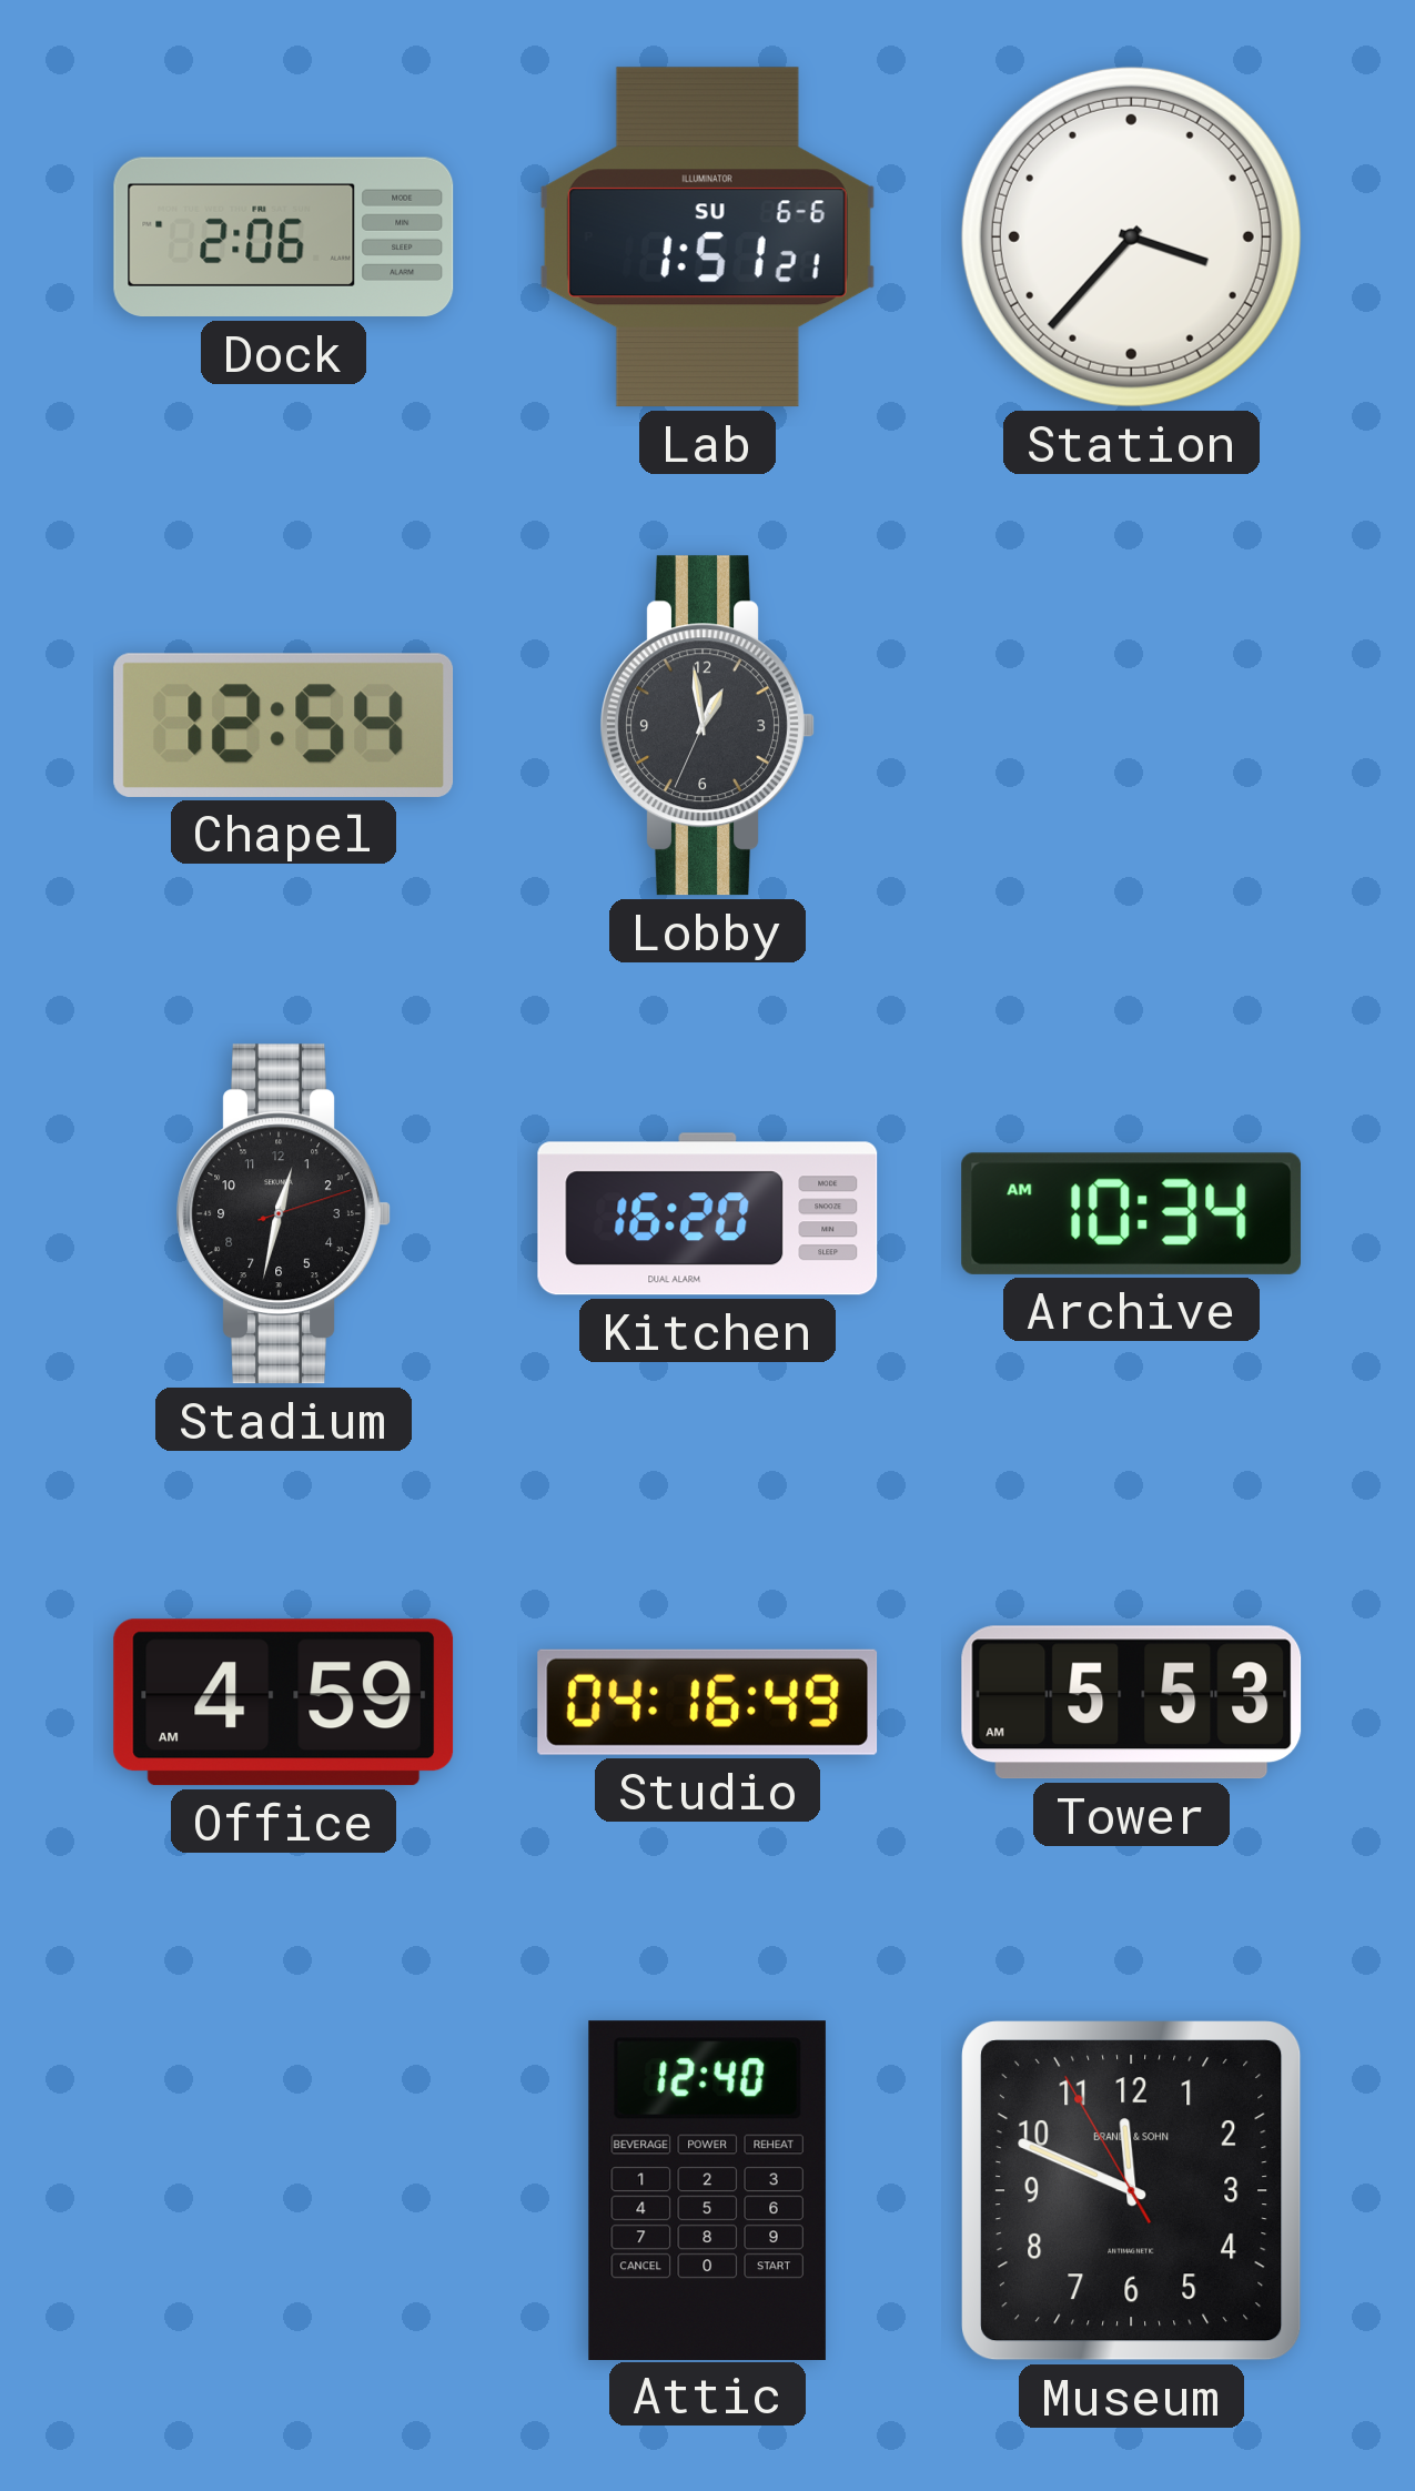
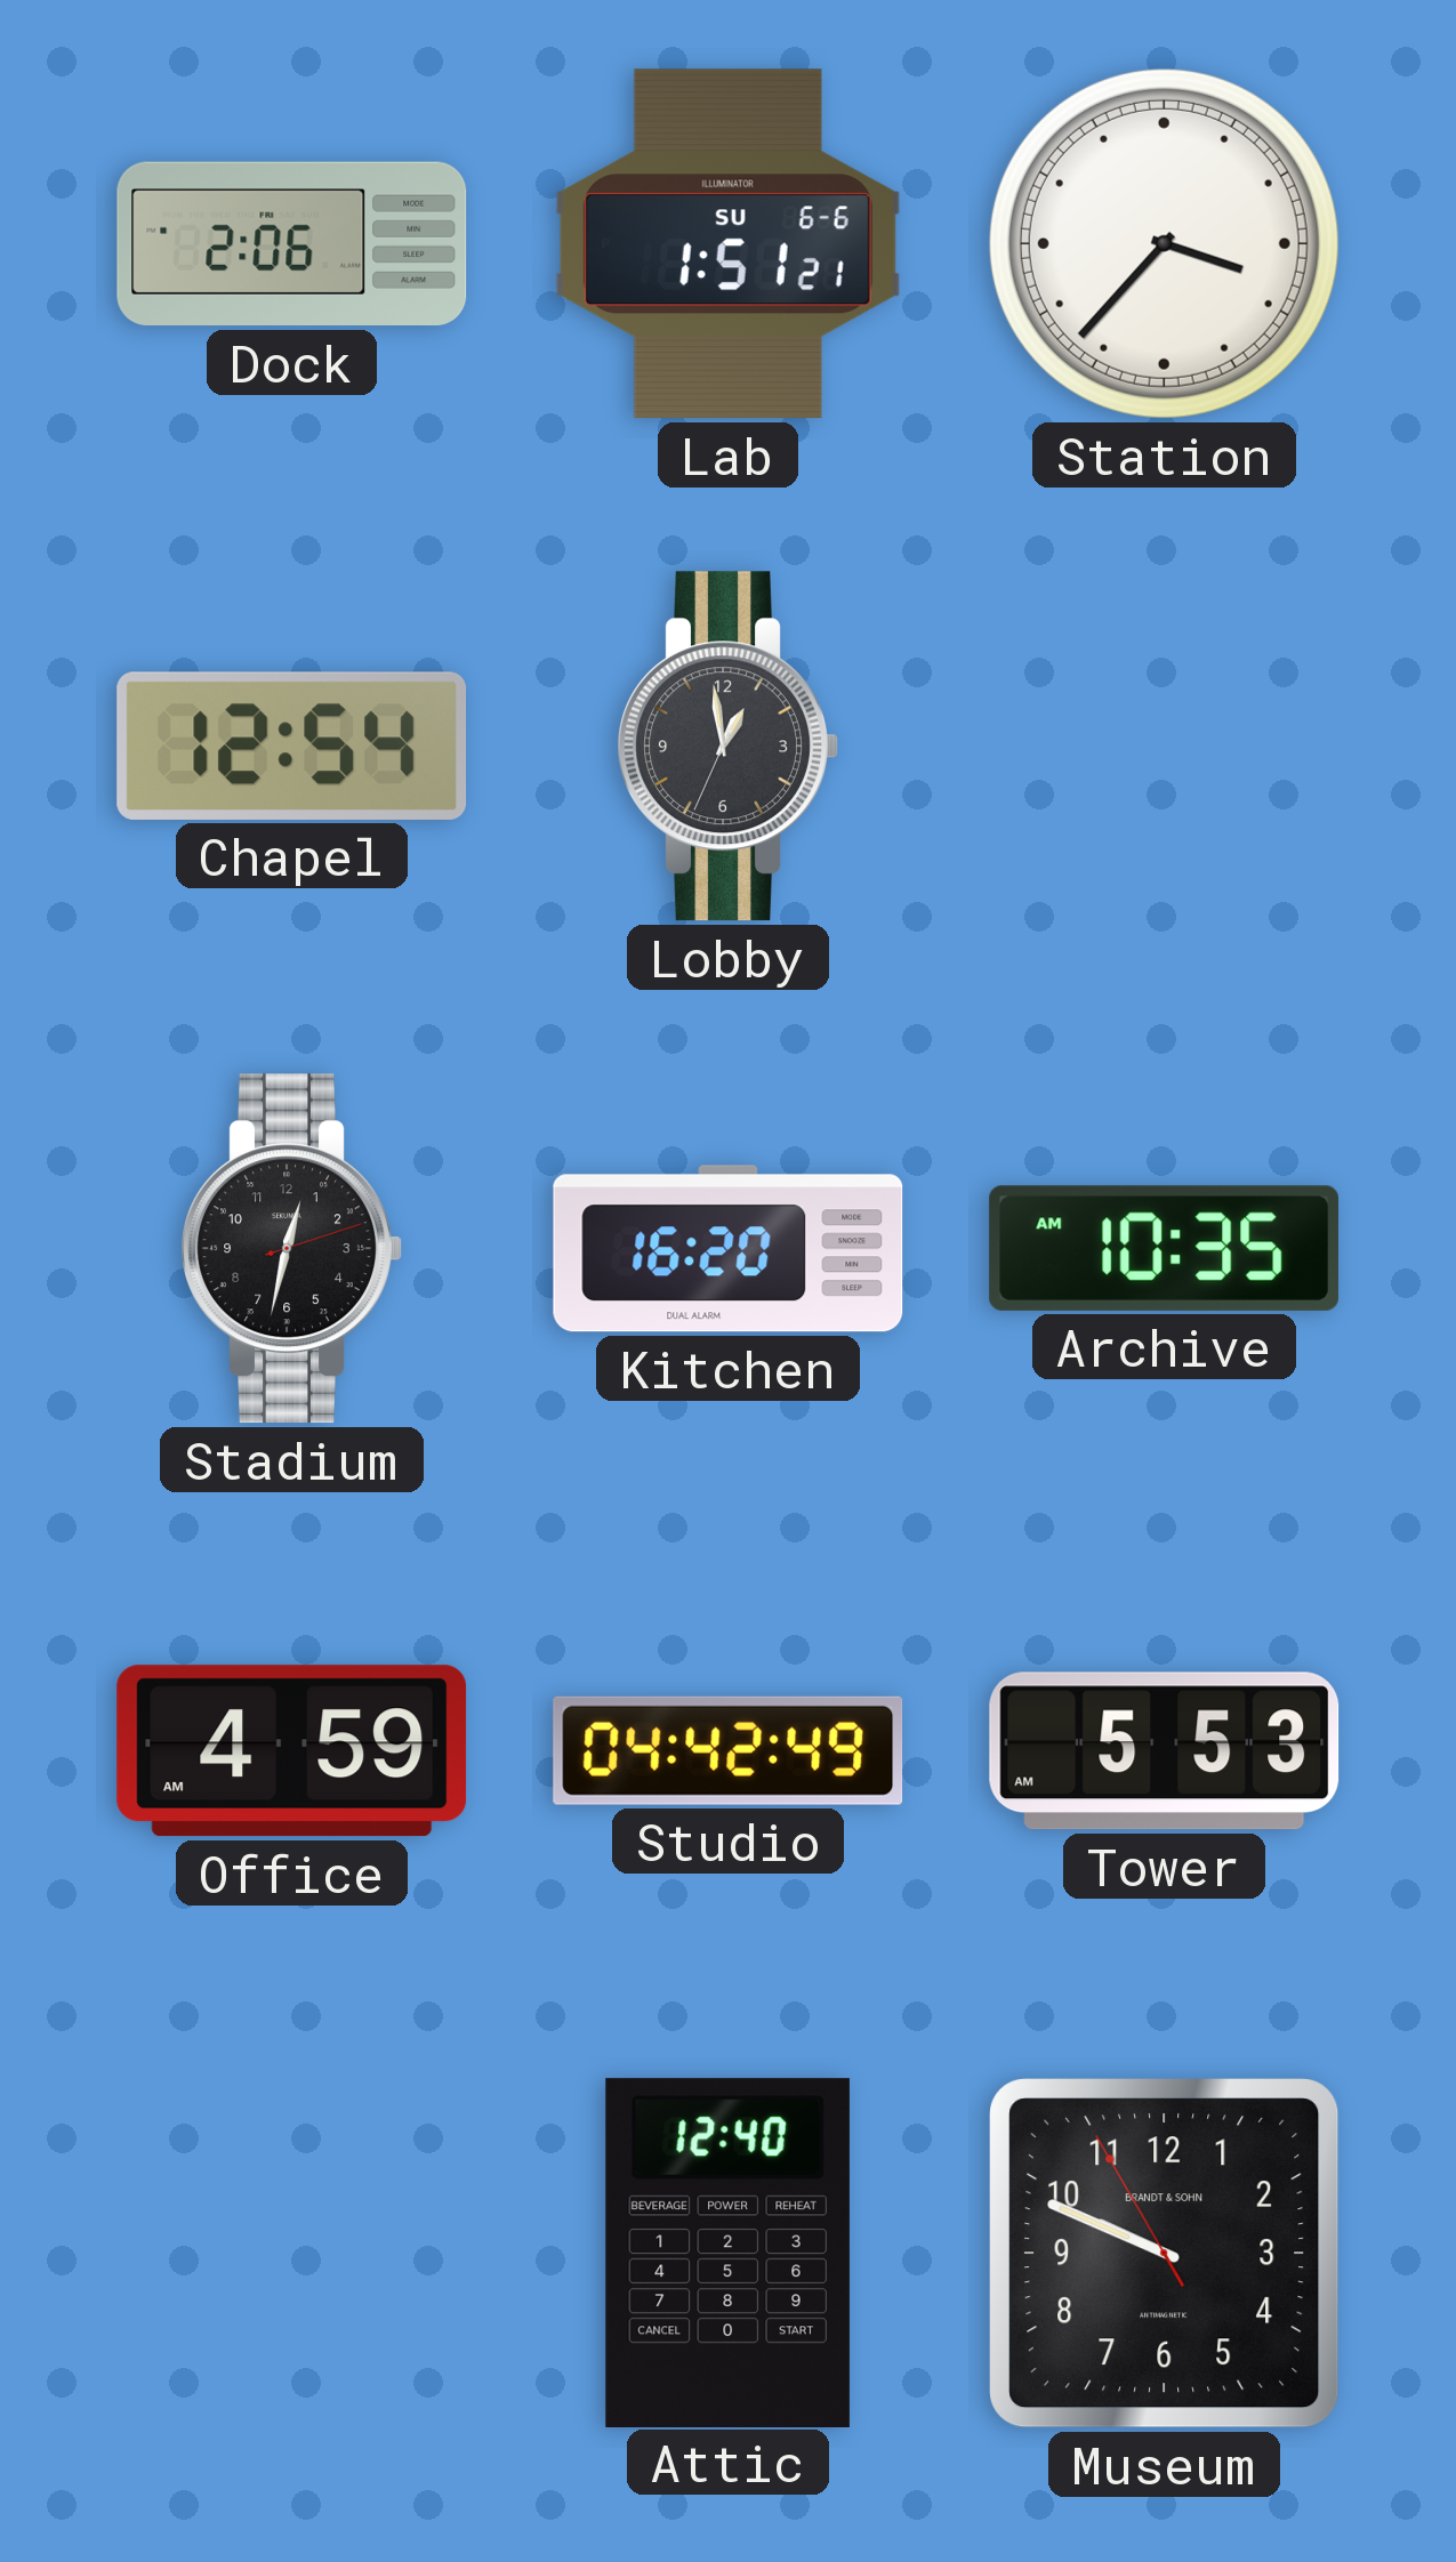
Archive: 10:34 -> 10:35 (1164, 1248)
Studio: 04:16 -> 04:42 (729, 1750)
Museum: 11:48 -> 9:48 (1165, 2254)
